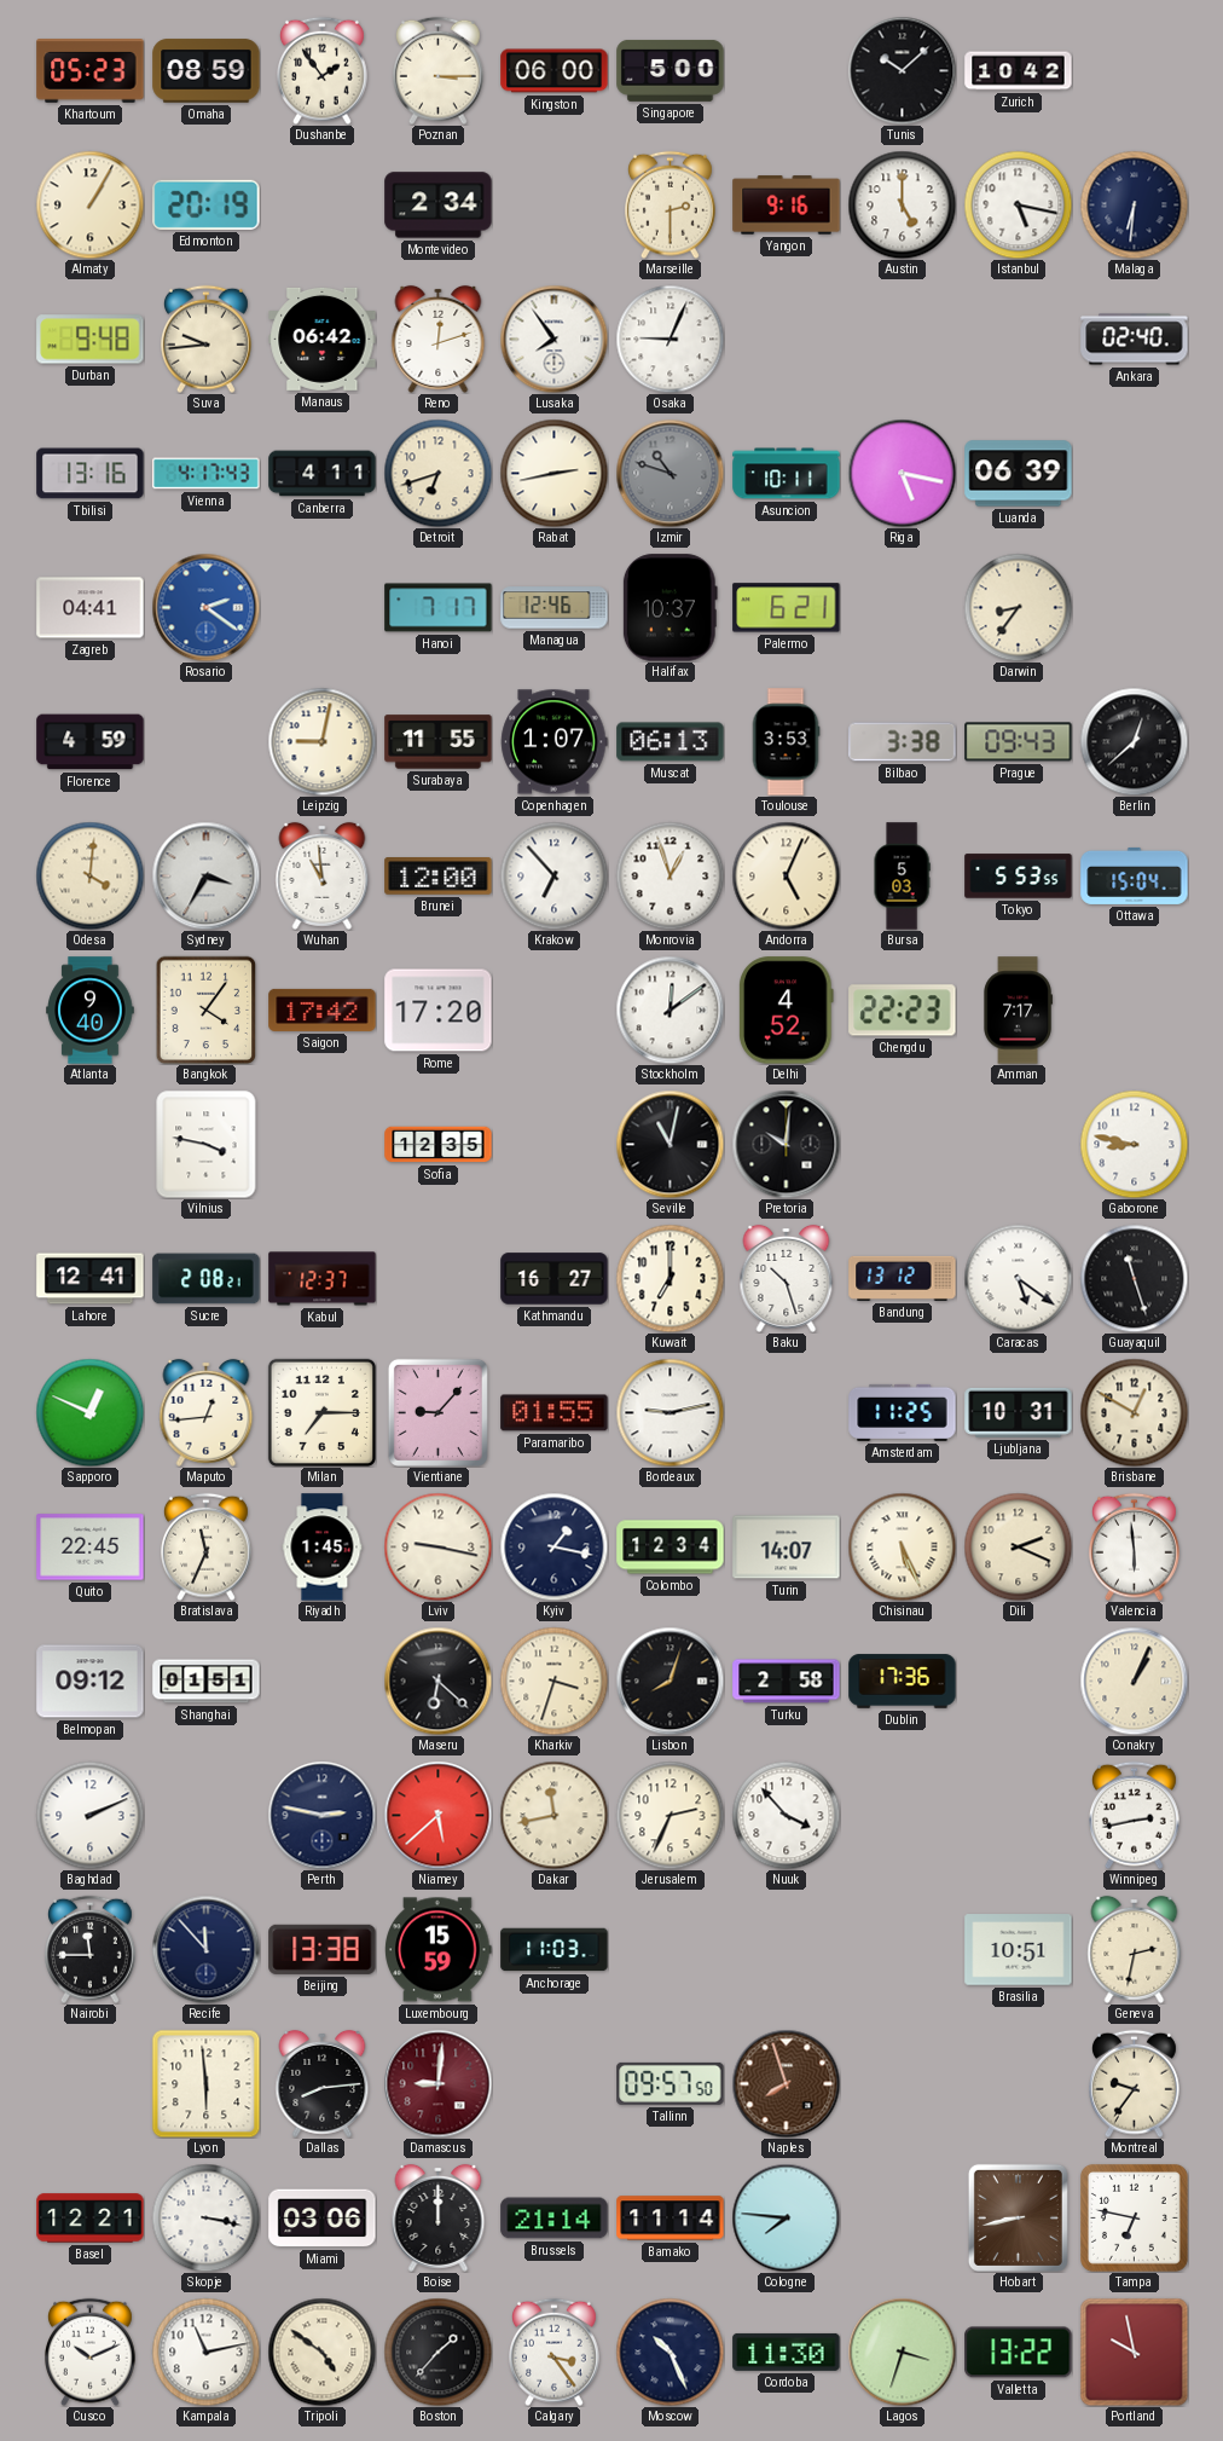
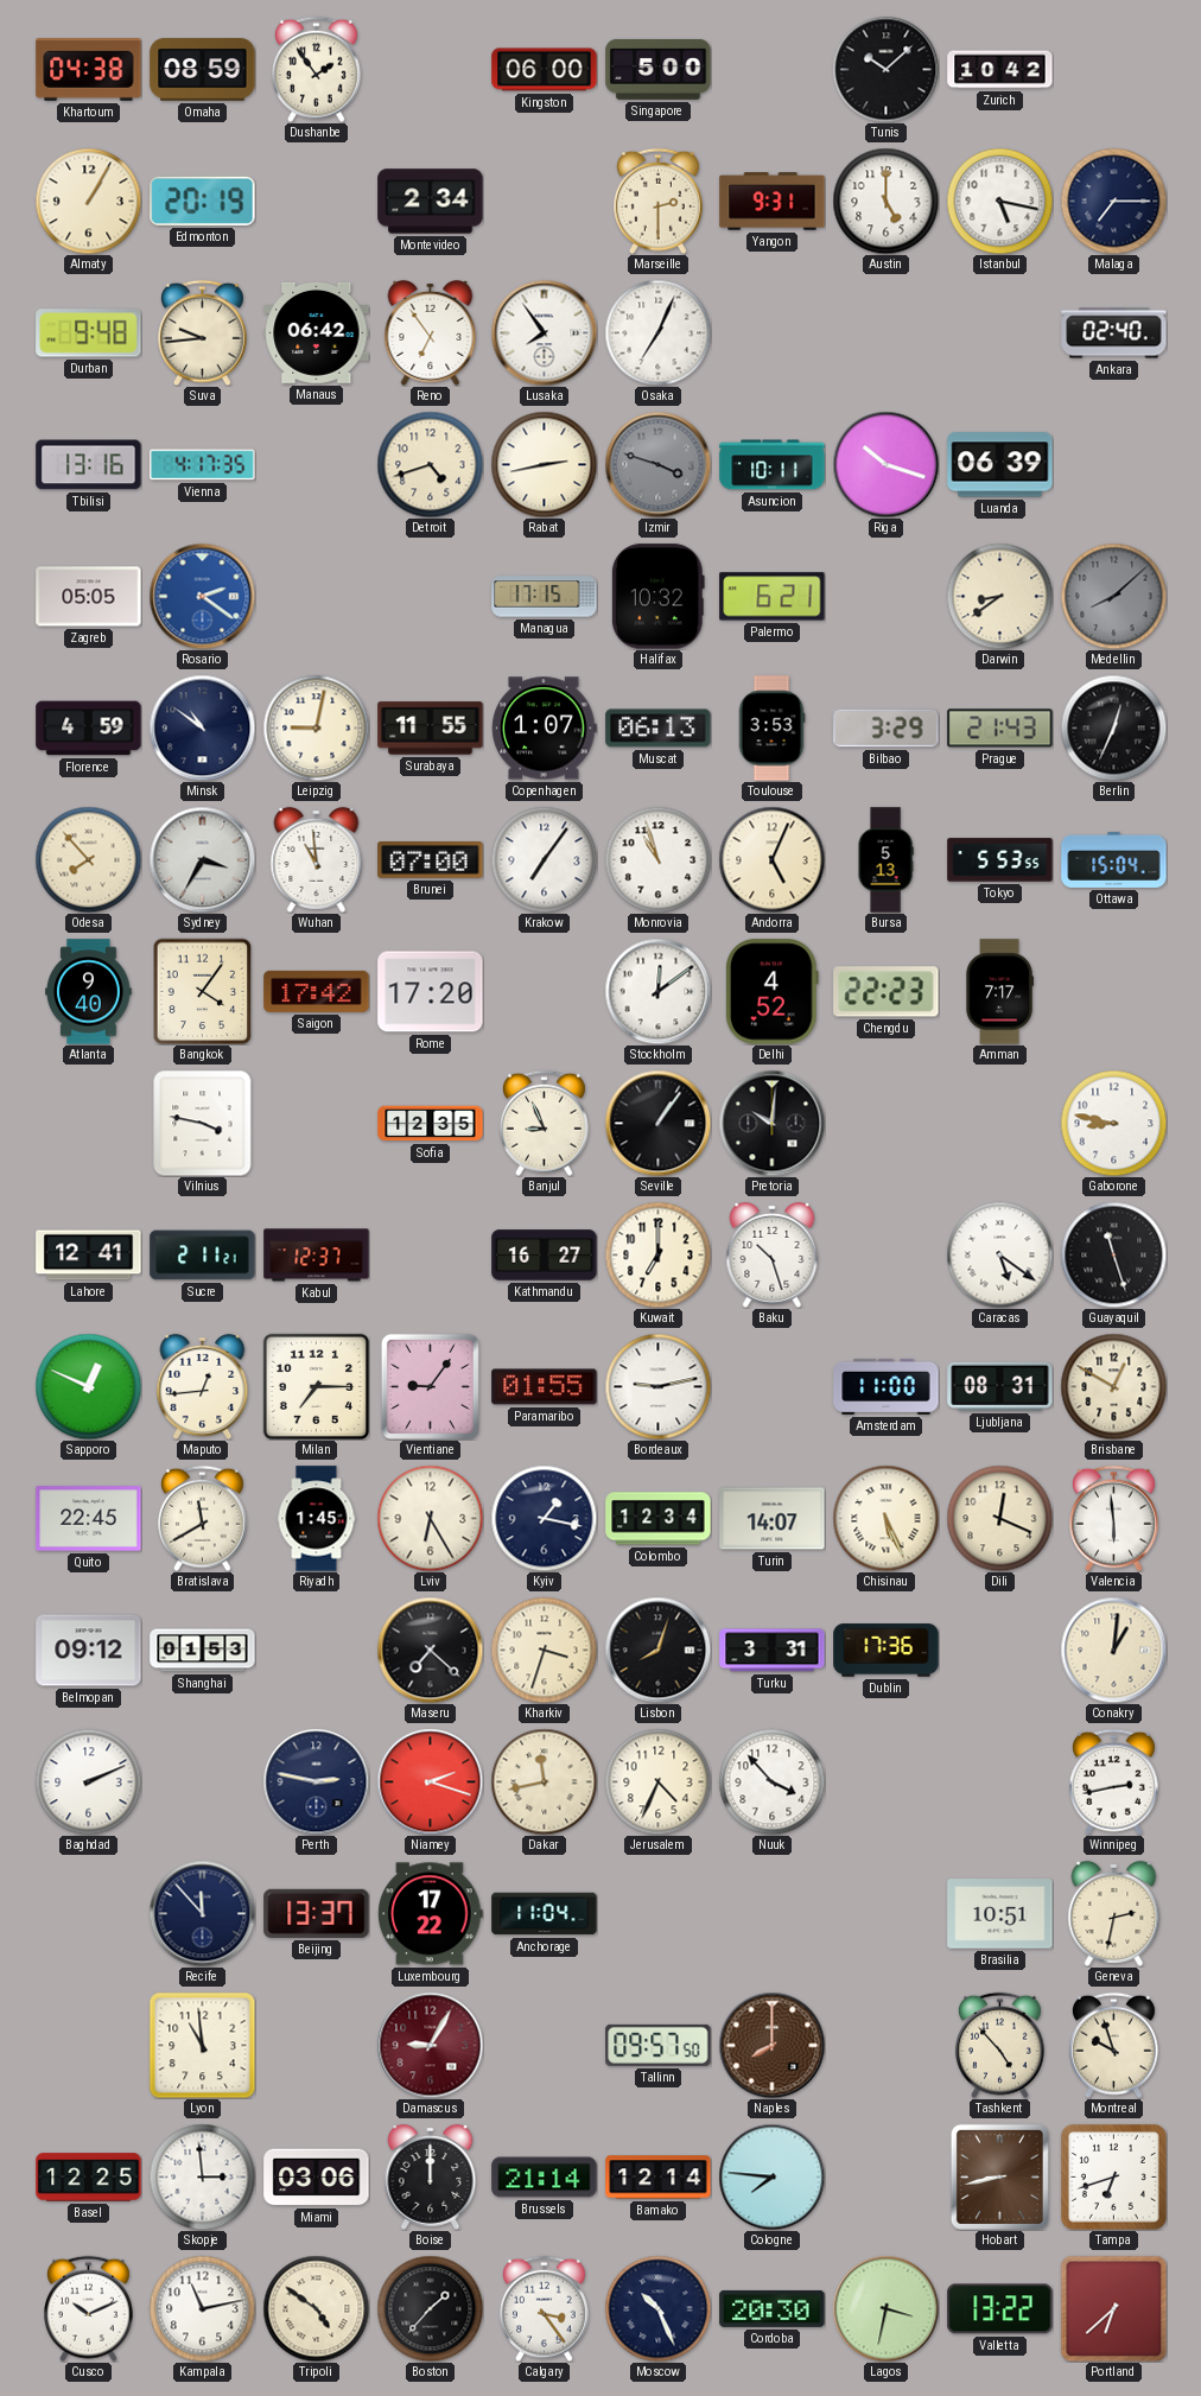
Khartoum: 05:23 -> 04:38 (89, 70)
Poznan: 3:15 -> none (439, 70)
Yangon: 9:16 -> 9:31 (773, 202)
Malaga: 6:31 -> 7:15 (1113, 201)
Reno: 12:12 -> 6:54 (431, 332)
Osaka: 9:04 -> 7:04 (657, 332)
Vienna: 4:17:43 -> 4:17:35 (203, 465)
Canberra: 4:11 -> none (323, 474)
Detroit: 6:42 -> 4:42 (430, 464)
Izmir: 10:48 -> 3:48 (657, 464)
Riga: 5:17 -> 10:18 (885, 464)
Zagreb: 04:41 -> 05:05 (89, 597)
Hanoi: 7:17 -> none (439, 608)
Managua: 12:46 -> 17:15 (545, 597)
Halifax: 10:37 -> 10:32 (657, 597)
Darwin: 8:36 -> 8:39 (999, 596)
Medellin: none -> 8:08 (1113, 596)
Minsk: none -> 10:51 (202, 727)
Bilbao: 3:38 -> 3:29 (887, 729)
Prague: 09:43 -> 21:43 (1000, 729)
Berlin: 12:38 -> 12:34 (1113, 727)
Odesa: 4:01 -> 7:53 (88, 859)
Brunei: 12:00 -> 07:00 (431, 860)
Krakow: 6:53 -> 7:06 (544, 859)
Monrovia: 12:57 -> 10:57 (657, 859)
Bursa: 5:03 -> 5:13 (885, 860)
Banjul: none -> 8:56 (545, 1123)
Seville: 11:02 -> 1:06 (657, 1123)
Sucre: 2:08 -> 2:11 (203, 1256)
Bandung: 13:12 -> none (903, 1278)
Vientiane: 9:07 -> 9:06 (430, 1386)
Amsterdam: 11:25 -> 11:00 (887, 1386)
Ljubljana: 10:31 -> 08:31 (1000, 1386)
Bratislava: 11:34 -> 11:40 (203, 1518)
Lviv: 9:17 -> 6:25 (430, 1518)
Dili: 2:19 -> 12:19 (999, 1518)
Shanghai: 01:51 -> 01:53 (203, 1651)
Maseru: 6:22 -> 7:22 (430, 1650)
Turku: 2:58 -> 3:31 (773, 1651)
Conakry: 1:04 -> 1:01 (1113, 1650)
Niamey: 5:38 -> 2:18 (430, 1781)
Jerusalem: 2:34 -> 4:34 (657, 1781)
Nairobi: 11:45 -> none (91, 1949)
Beijing: 13:38 -> 13:37 (317, 1913)
Luxembourg: 15:59 -> 17:22 (431, 1914)
Anchorage: 11:03 -> 11:04 (545, 1914)
Lyon: 5:59 -> 10:59 (202, 2045)
Dallas: 8:14 -> none (323, 2083)
Damascus: 9:01 -> 9:05 (430, 2045)
Naples: 7:57 -> 8:00 (771, 2045)
Tashkent: none -> 4:53 (1000, 2045)
Montreal: 9:36 -> 9:57 (1114, 2045)
Basel: 12:21 -> 12:25 (89, 2178)
Skopje: 3:17 -> 2:59 (202, 2176)
Bamako: 11:14 -> 12:14 (659, 2178)
Tampa: 6:47 -> 6:42 (1113, 2176)
Cordoba: 11:30 -> 20:30 (773, 2308)
Lagos: 3:33 -> 3:32 (885, 2308)
Portland: 9:58 -> 6:38 (1113, 2308)
